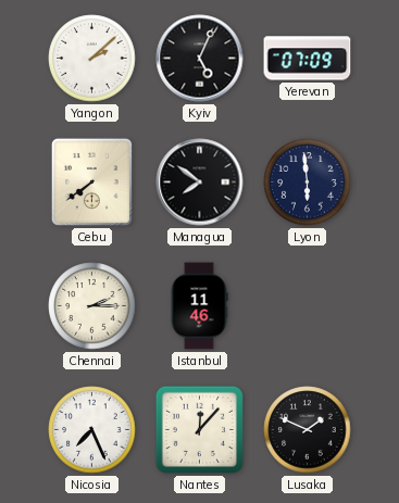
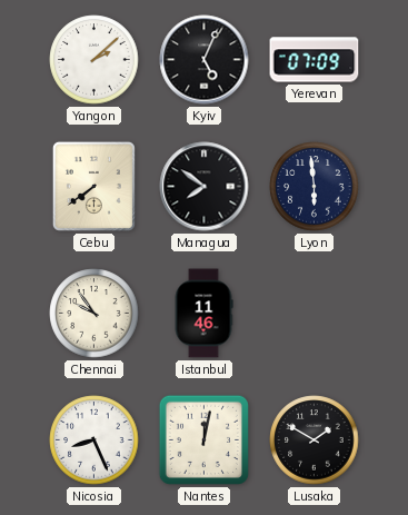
Chennai: 2:15 -> 9:54 (94, 314)
Nicosia: 7:26 -> 8:26 (94, 440)
Nantes: 12:07 -> 12:02 (203, 439)
Lusaka: 1:49 -> 1:50 (315, 440)
